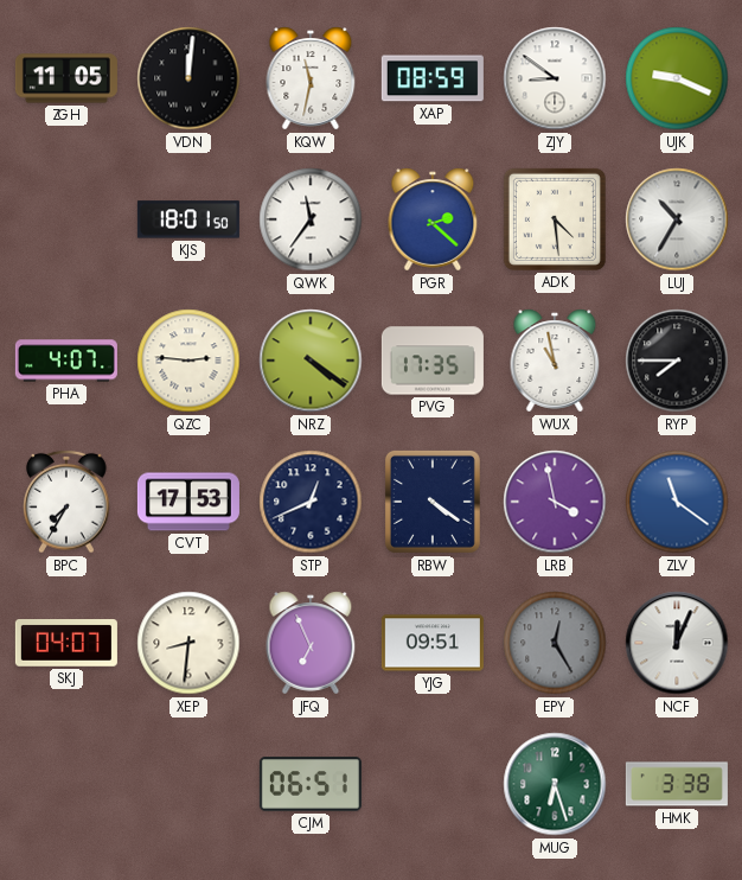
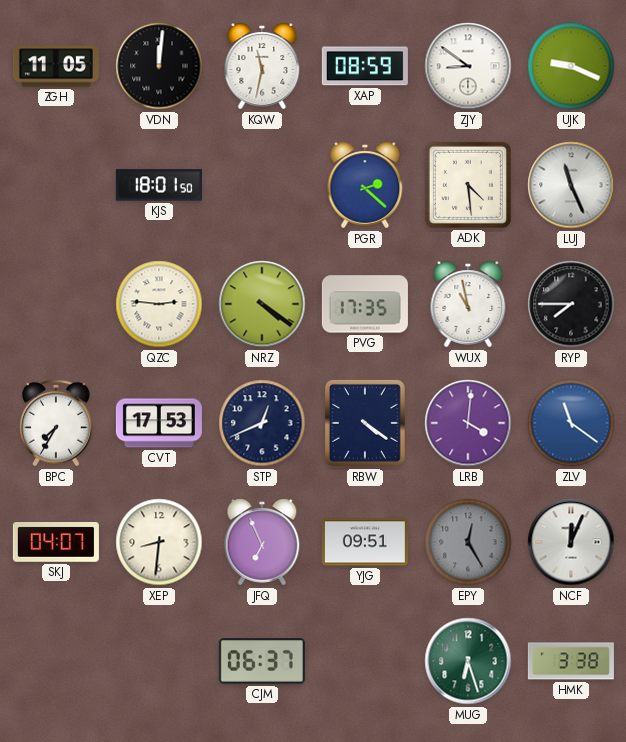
QWK: 11:36 -> none (311, 219)
LUJ: 10:35 -> 11:26 (571, 185)
PHA: 4:07 -> none (66, 361)
LRB: 3:58 -> 4:01 (468, 423)
CJM: 06:51 -> 06:37 (262, 661)
